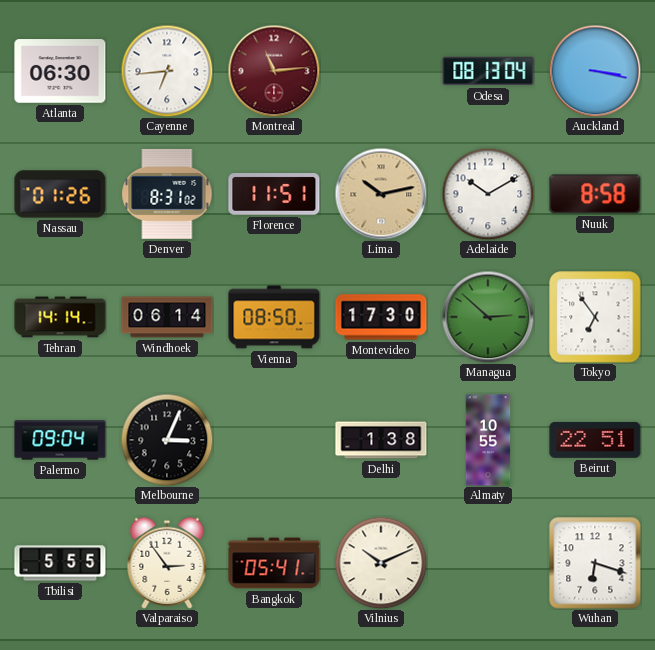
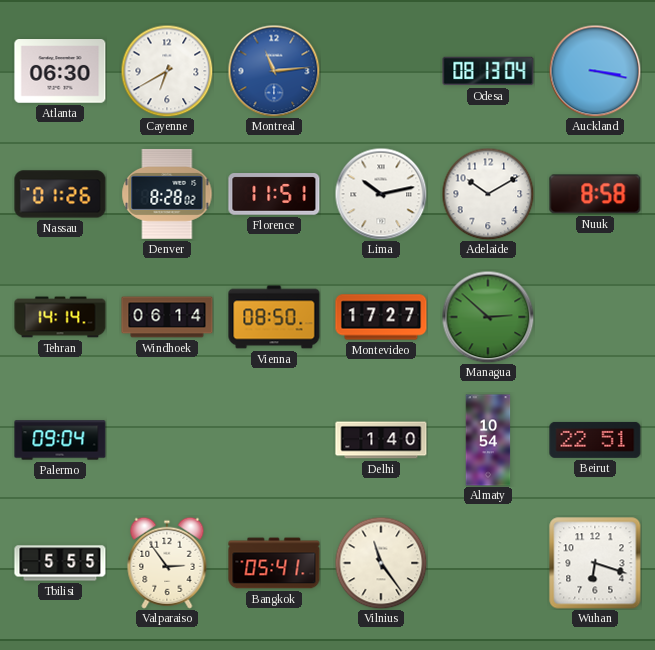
Cayenne: 6:44 -> 6:40 (167, 71)
Montreal dial: burgundy -> blue (274, 71)
Denver: 8:31 -> 8:28 (167, 194)
Lima dial: champagne -> white (381, 194)
Montevideo: 17:30 -> 17:27 (381, 317)
Tokyo: 6:54 -> none (595, 317)
Melbourne: 3:04 -> none (167, 440)
Delhi: 1:38 -> 1:40 (381, 440)
Almaty: 10:55 -> 10:54 (488, 440)
Vilnius: 10:11 -> 11:24 (381, 563)
